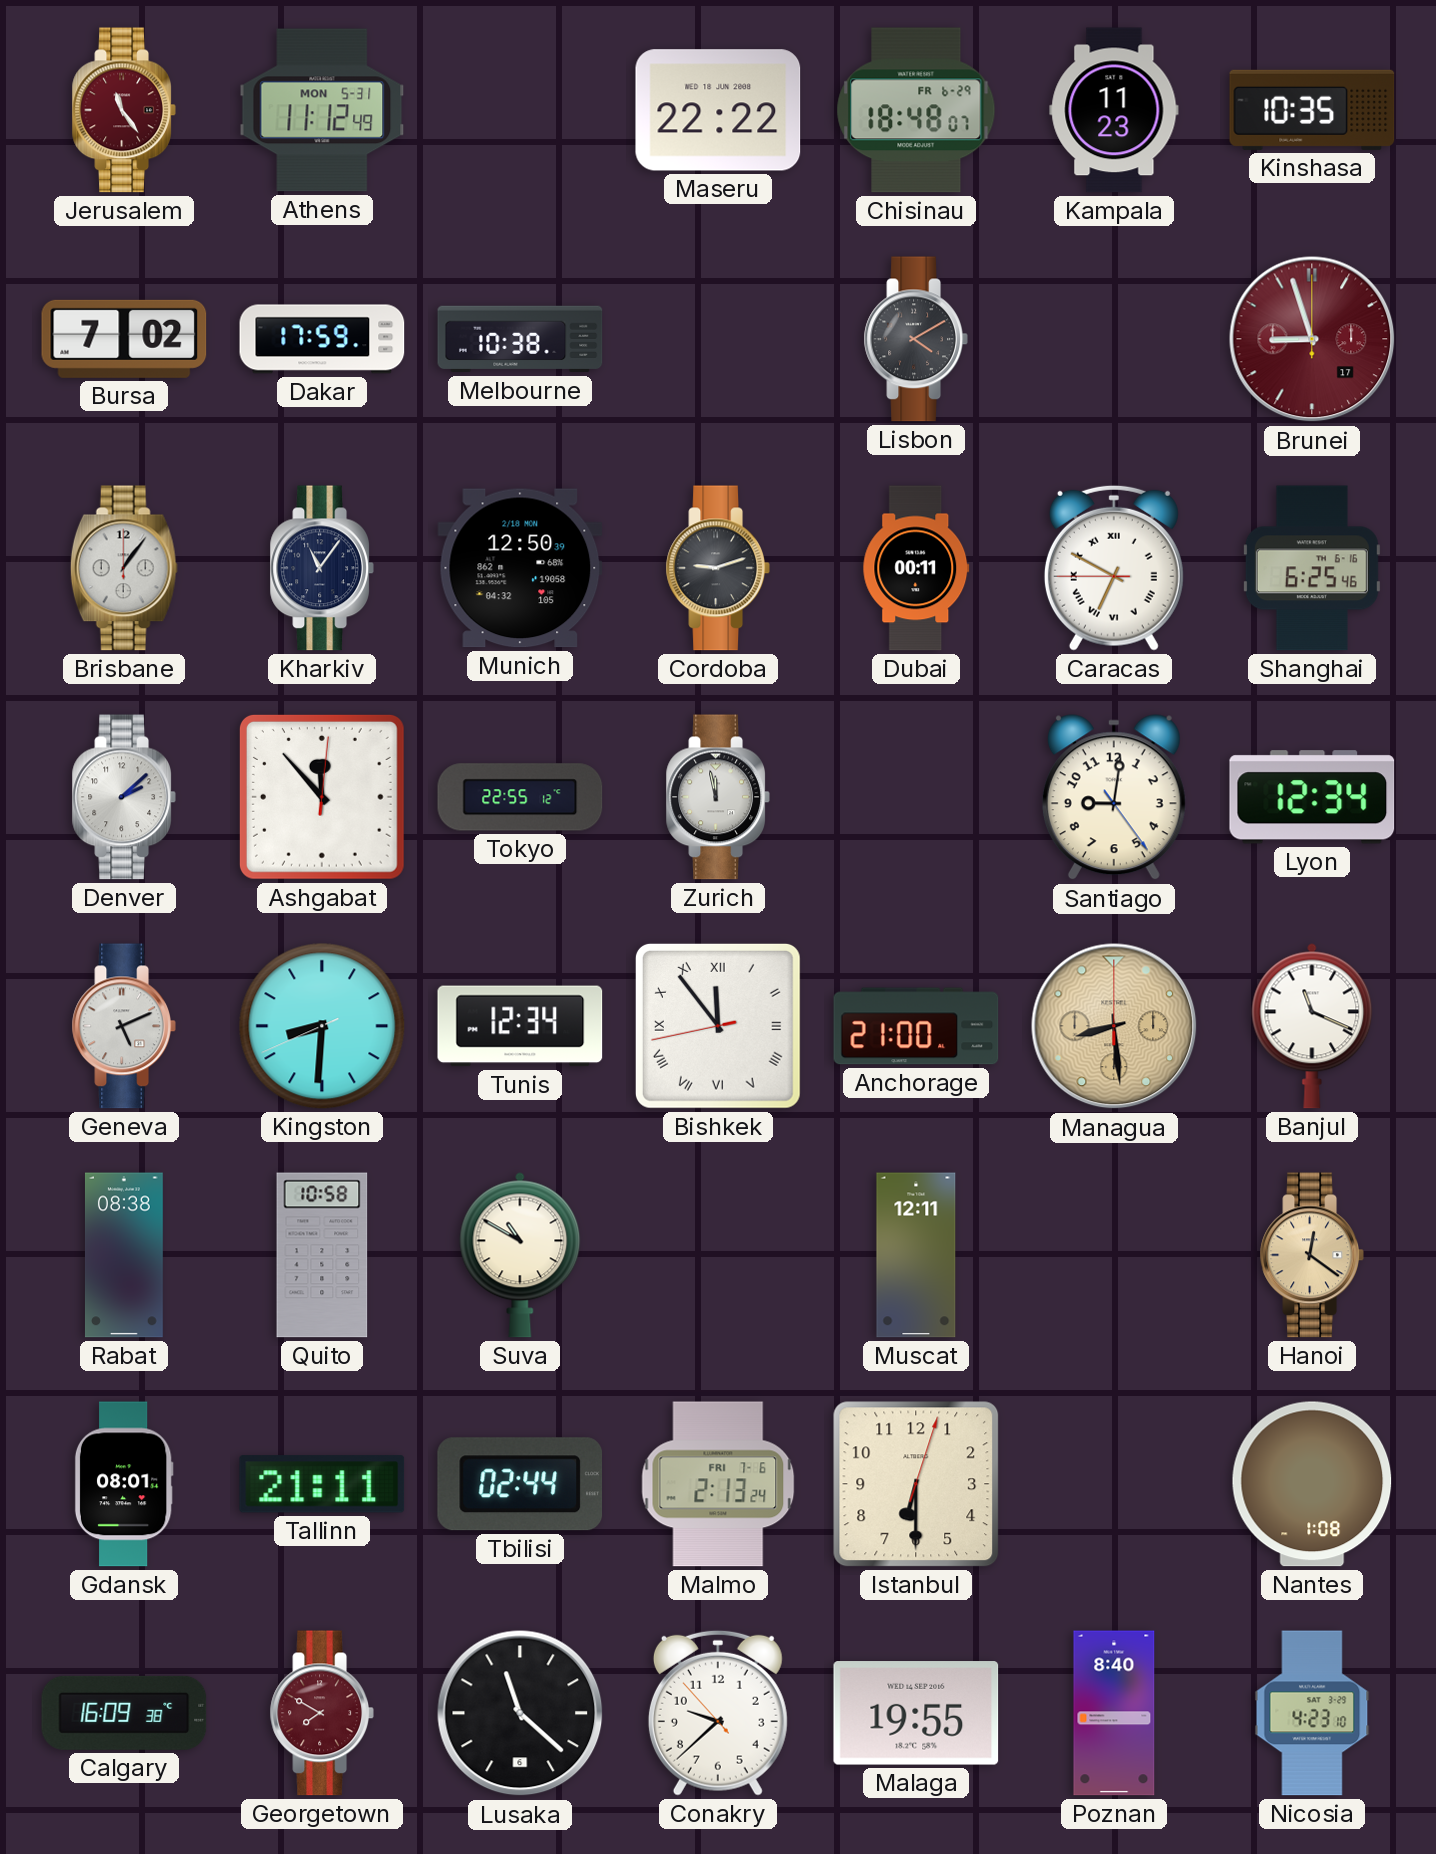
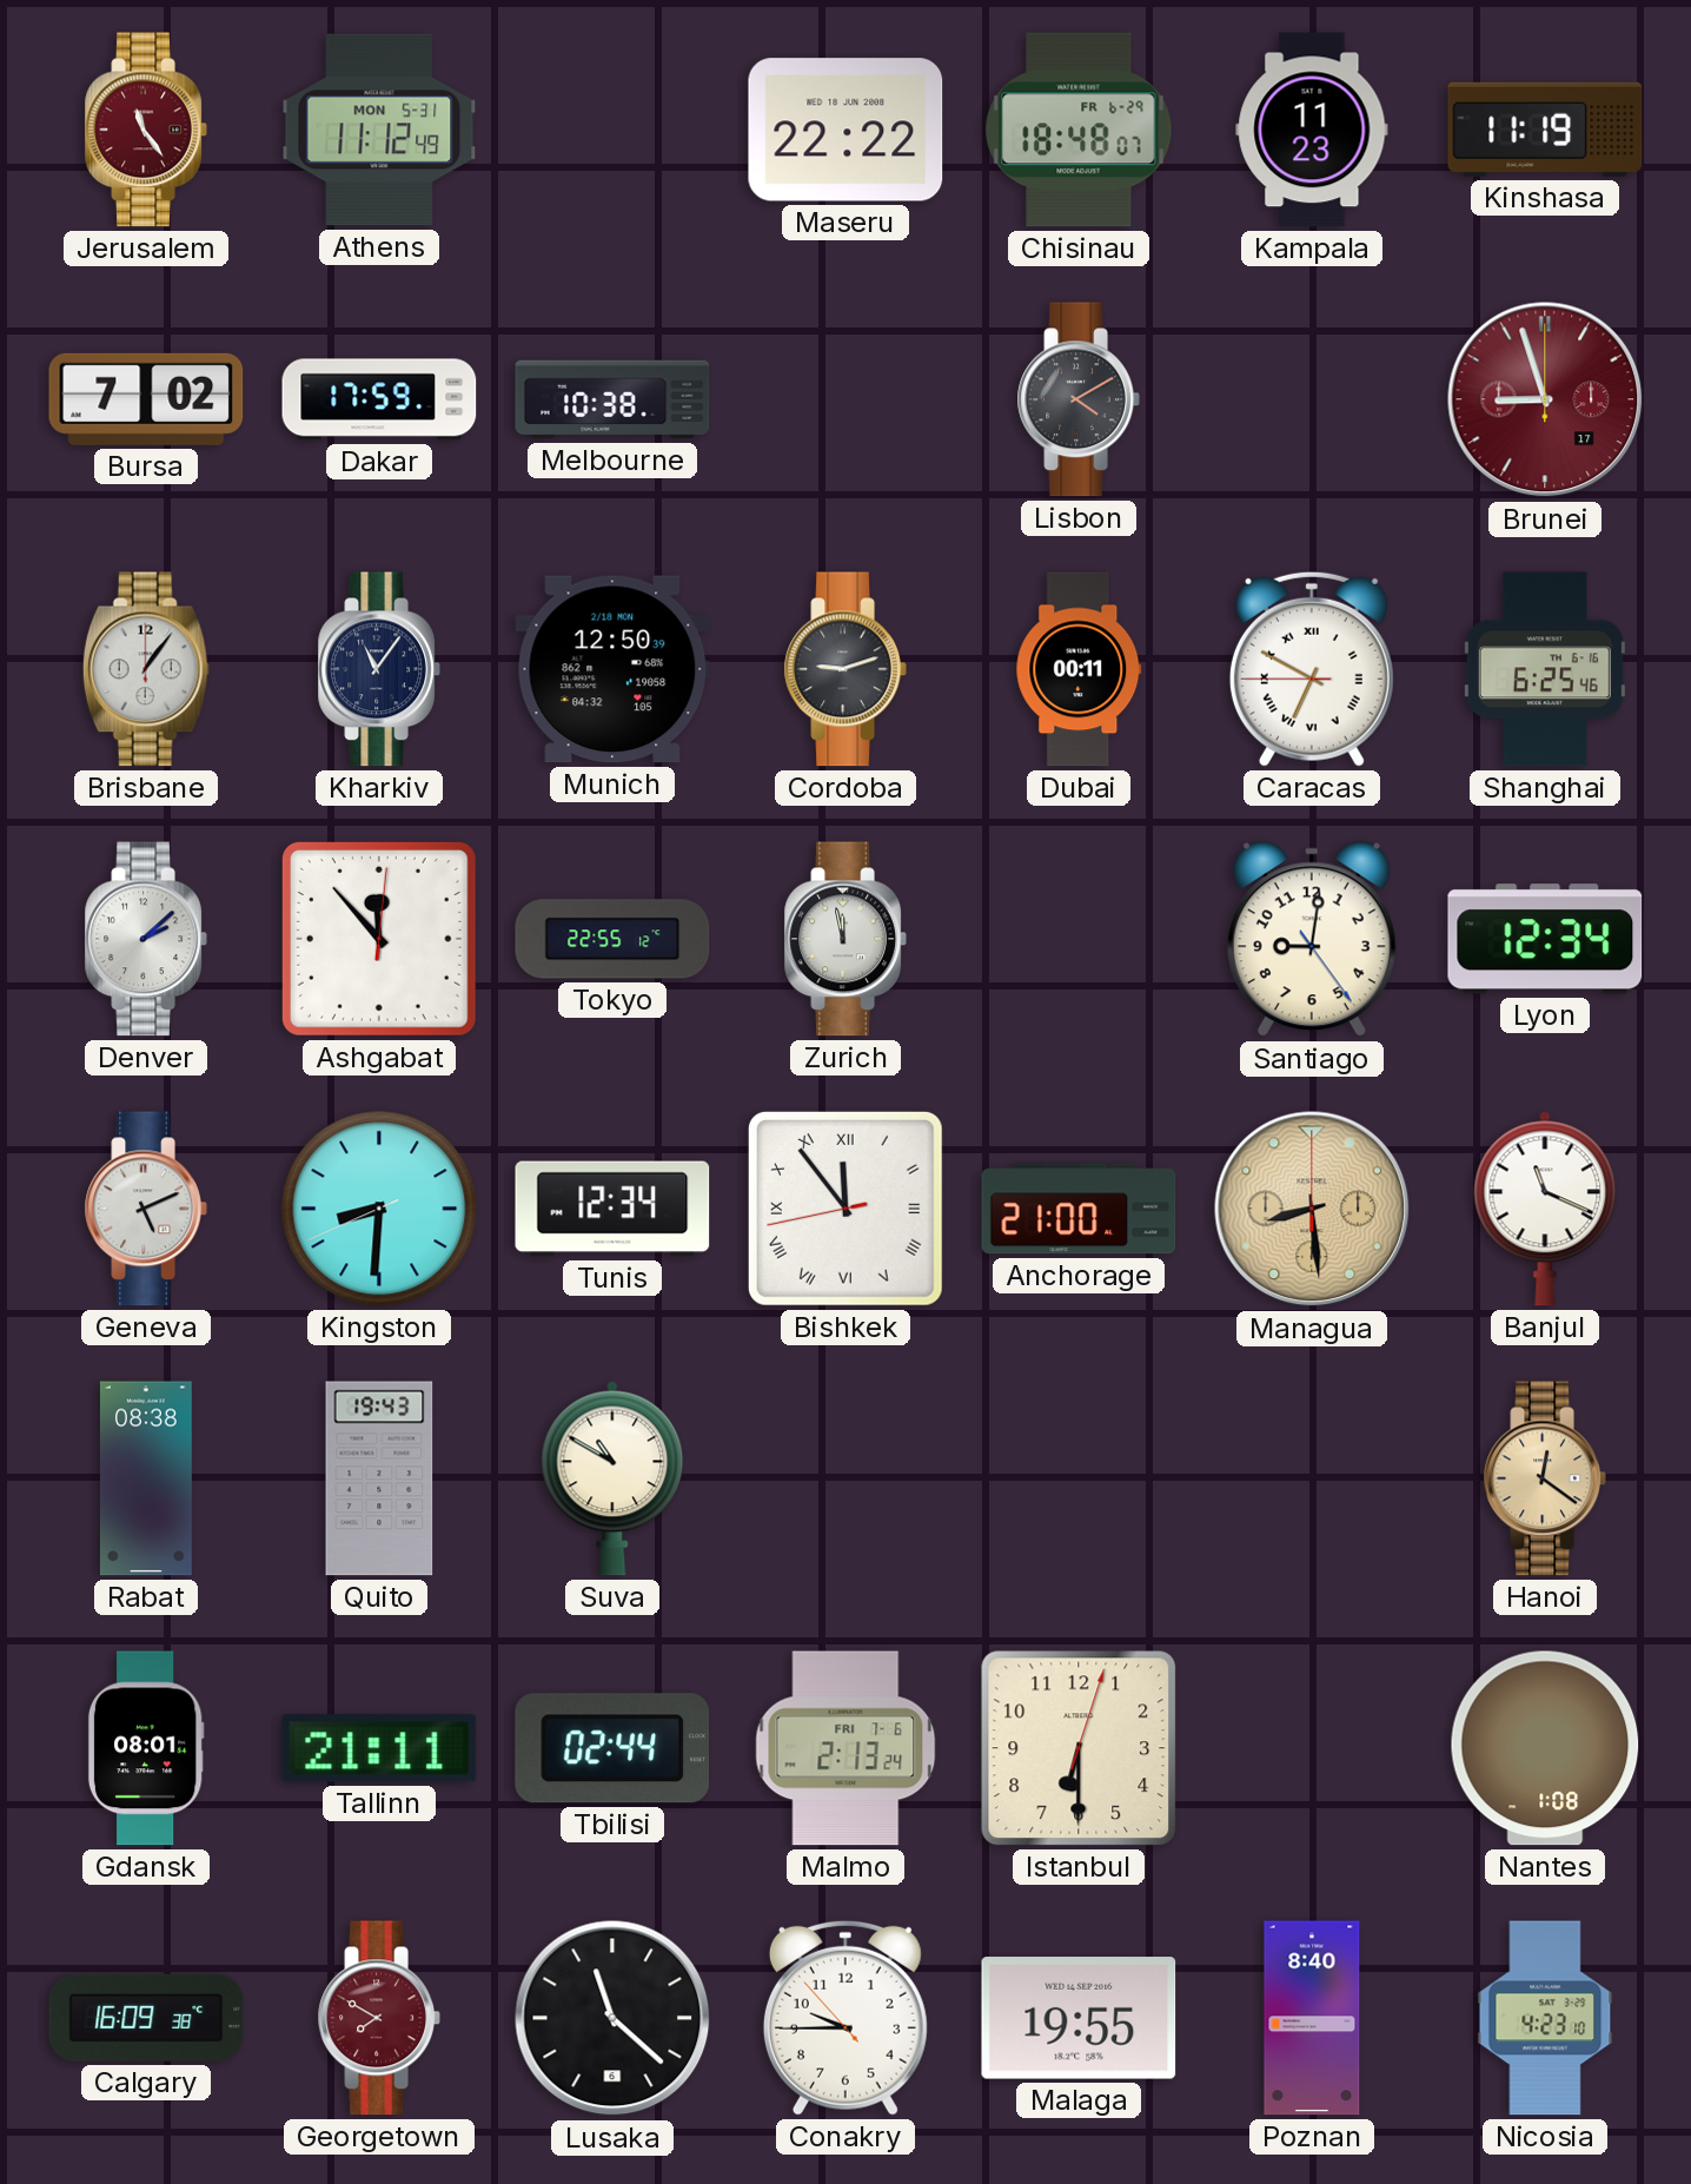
Kinshasa: 10:35 -> 11:19 (1545, 130)
Quito: 10:58 -> 19:43 (379, 1478)
Muscat: 12:11 -> none (916, 1255)
Conakry: 9:37 -> 9:44 (845, 2018)
